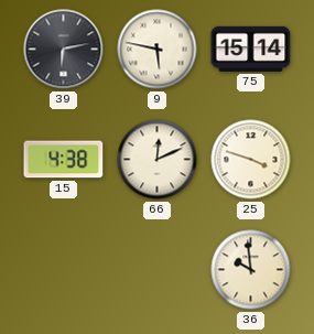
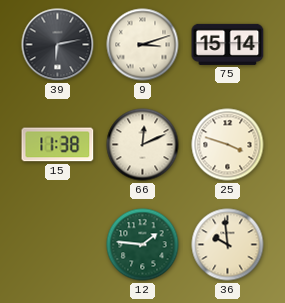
9: 5:47 -> 3:12 (143, 45)
15: 4:38 -> 11:38 (58, 145)
12: none -> 1:46 (143, 245)
